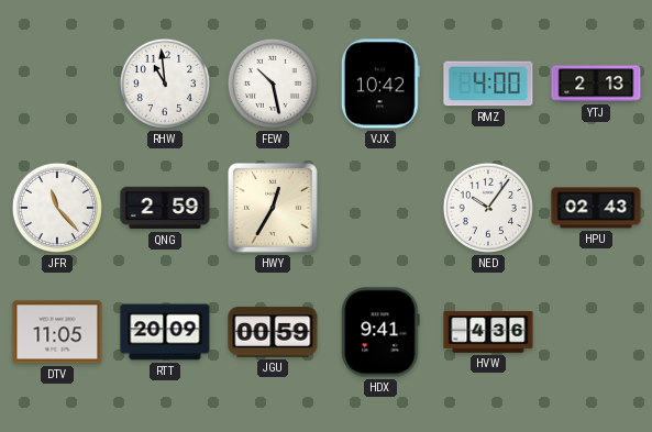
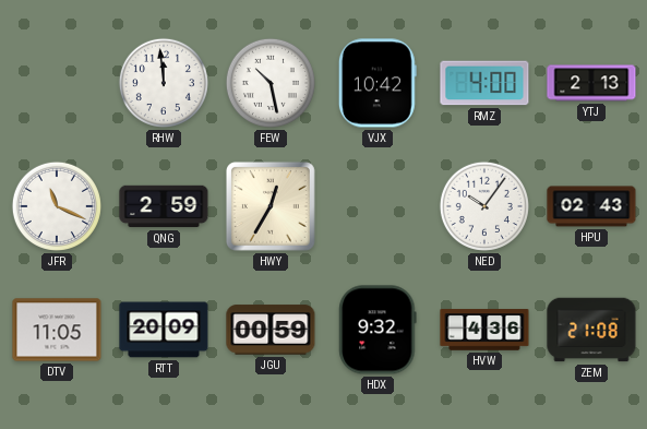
RHW: 10:59 -> 11:59 (164, 83)
JFR: 11:23 -> 11:19 (57, 206)
HDX: 9:41 -> 9:32 (378, 330)
ZEM: none -> 21:08 (591, 330)
